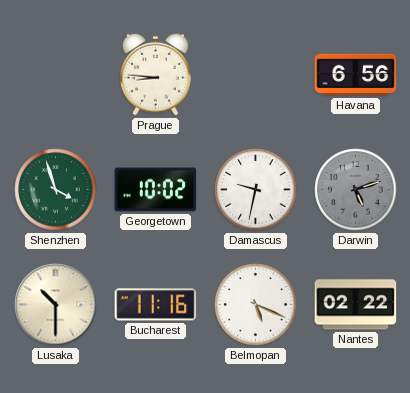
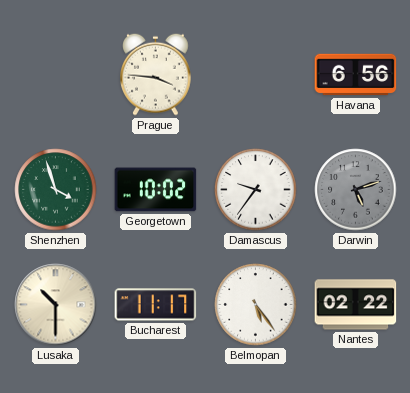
Prague: 8:46 -> 3:46 (156, 74)
Damascus: 9:32 -> 9:36 (256, 190)
Bucharest: 11:16 -> 11:17 (156, 305)
Belmopan: 5:19 -> 5:24 (256, 305)
